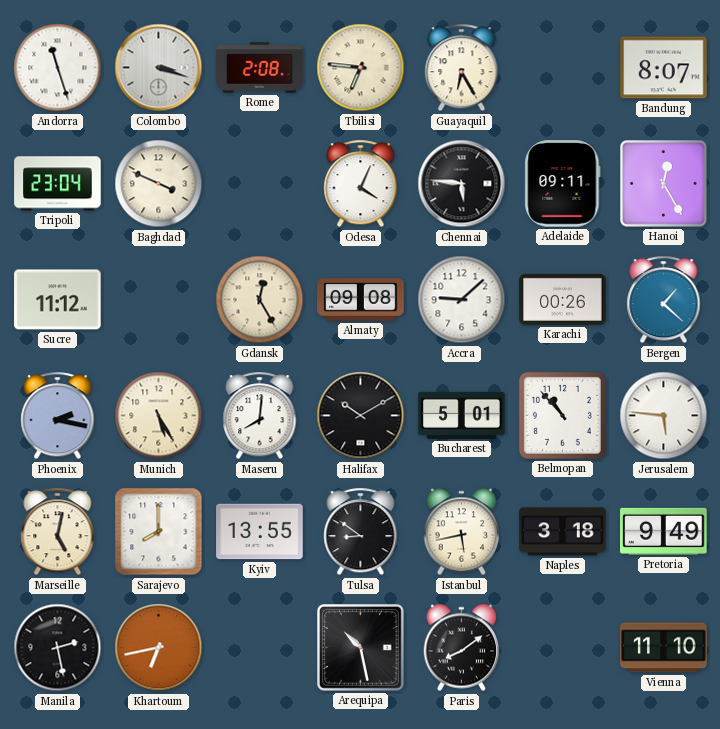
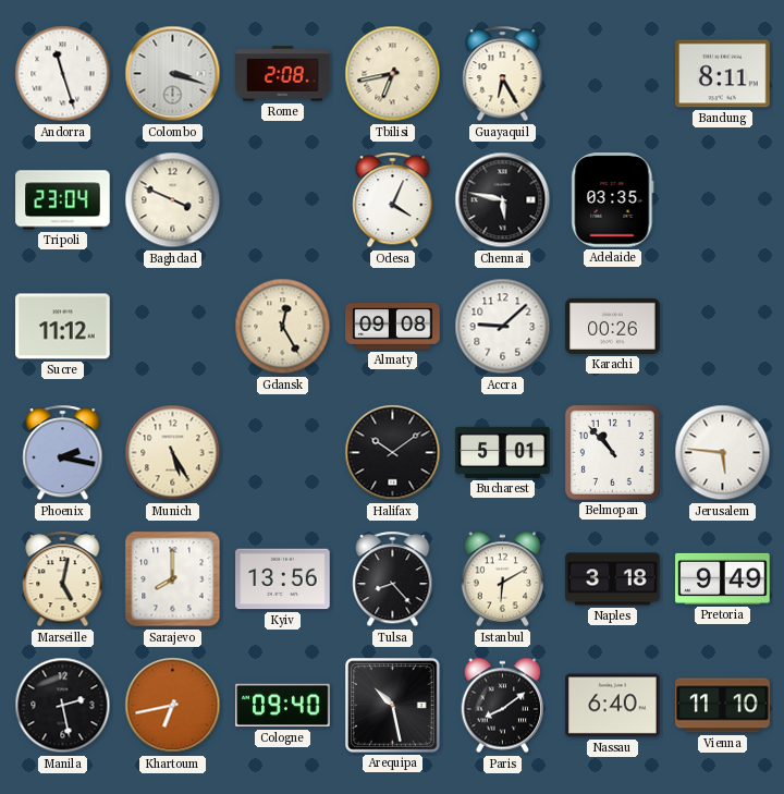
Tbilisi: 6:46 -> 6:43 (393, 74)
Bandung: 8:07 -> 8:11 (723, 74)
Chennai: 5:46 -> 5:47 (503, 200)
Adelaide: 09:11 -> 03:35 (613, 200)
Hanoi: 12:25 -> none (664, 184)
Bergen: 1:22 -> none (664, 300)
Maseru: 8:01 -> none (260, 416)
Halifax: 10:10 -> 10:09 (393, 453)
Kyiv: 13:55 -> 13:56 (283, 579)
Tulsa: 8:51 -> 8:23 (393, 579)
Istanbul: 5:43 -> 6:10 (503, 579)
Cologne: none -> 09:40 (283, 706)
Nassau: none -> 6:40 (613, 706)
